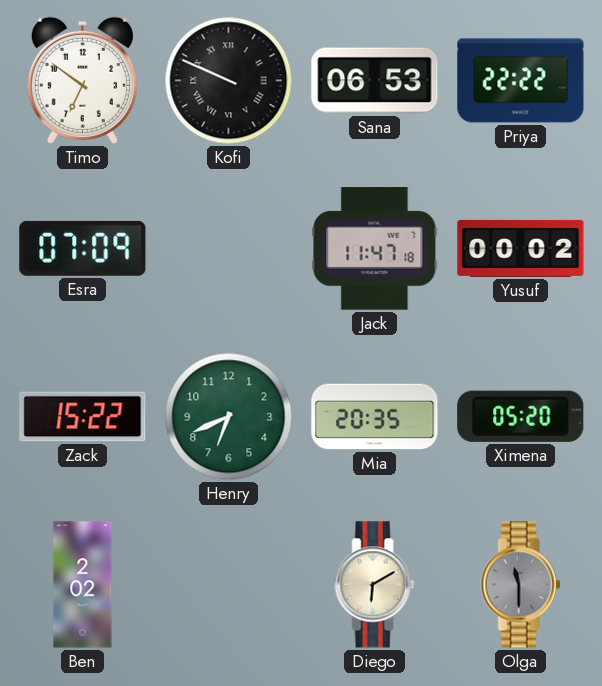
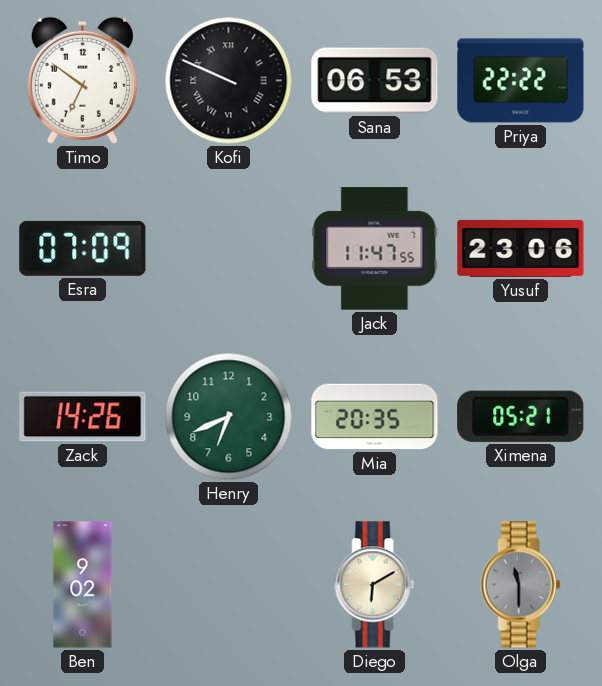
Jack: 11:47:18 -> 11:47:55 (375, 249)
Yusuf: 00:02 -> 23:06 (521, 248)
Zack: 15:22 -> 14:26 (83, 417)
Ximena: 05:20 -> 05:21 (521, 416)
Ben: 2:02 -> 9:02 (83, 585)
